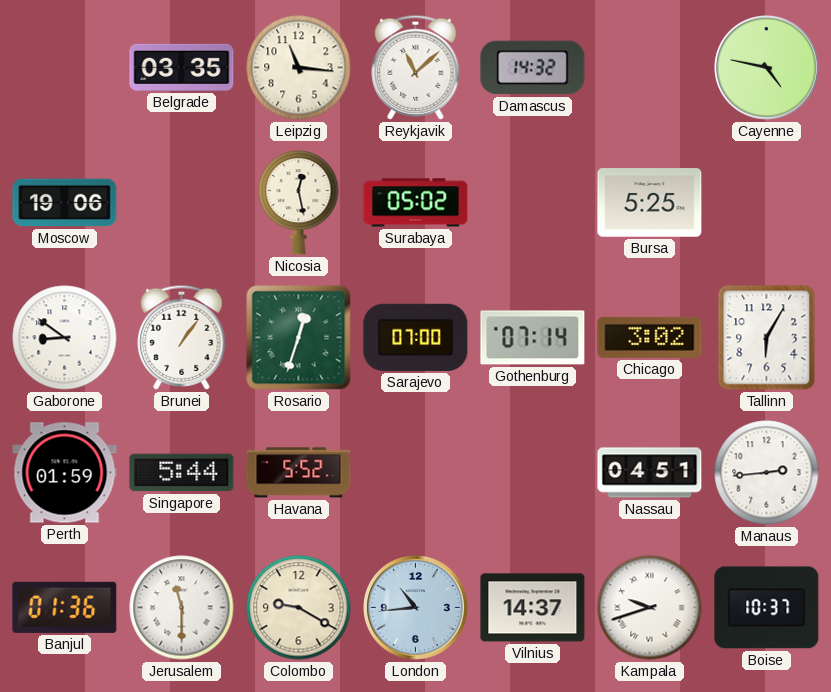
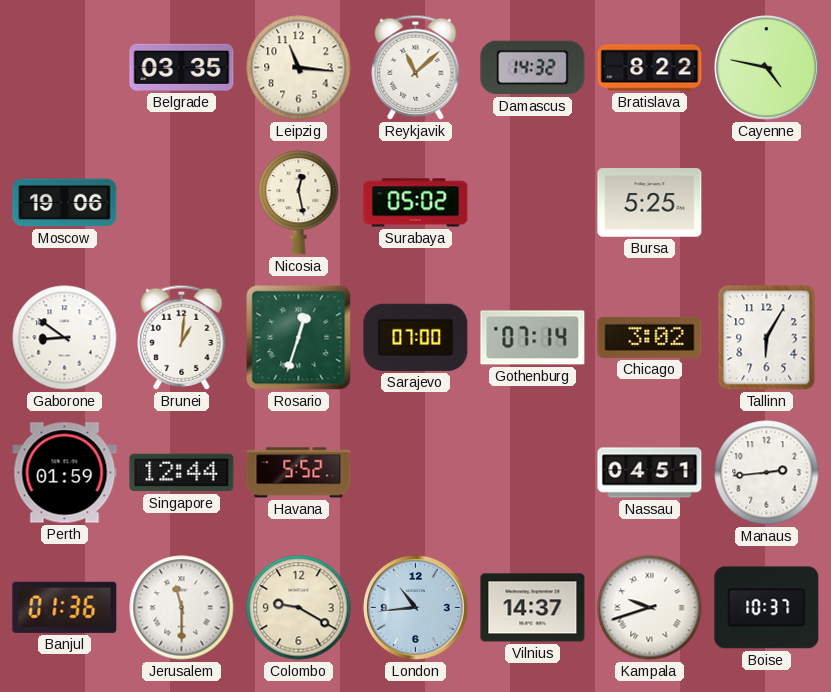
Bratislava: none -> 8:22 (650, 68)
Brunei: 1:06 -> 1:01 (182, 337)
Singapore: 5:44 -> 12:44 (182, 473)
